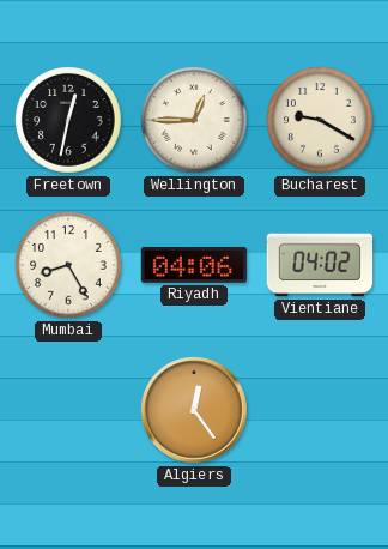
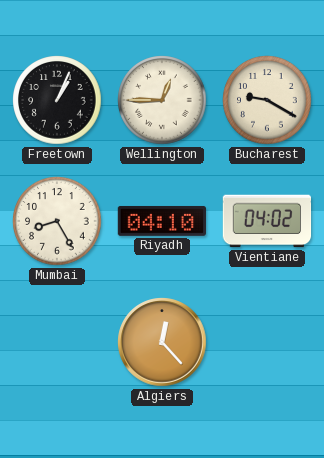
Freetown: 12:32 -> 1:04 (57, 100)
Riyadh: 04:06 -> 04:10 (162, 221)
Algiers: 12:24 -> 12:23 (162, 342)
